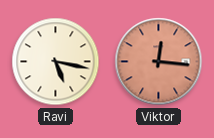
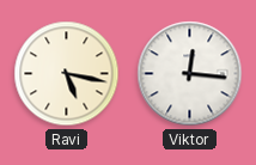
Viktor dial: salmon -> white (190, 74)
